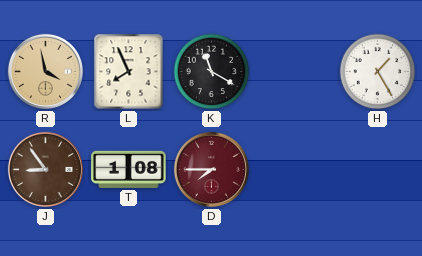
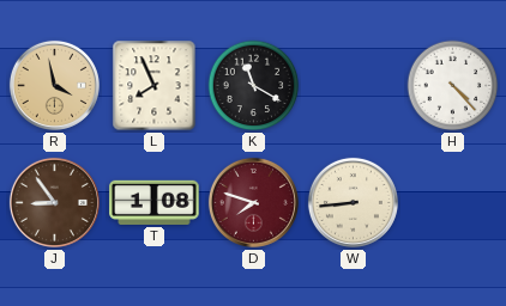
H: 1:25 -> 4:23 (453, 86)
D: 7:45 -> 7:48 (253, 202)
W: none -> 8:44 (353, 202)
